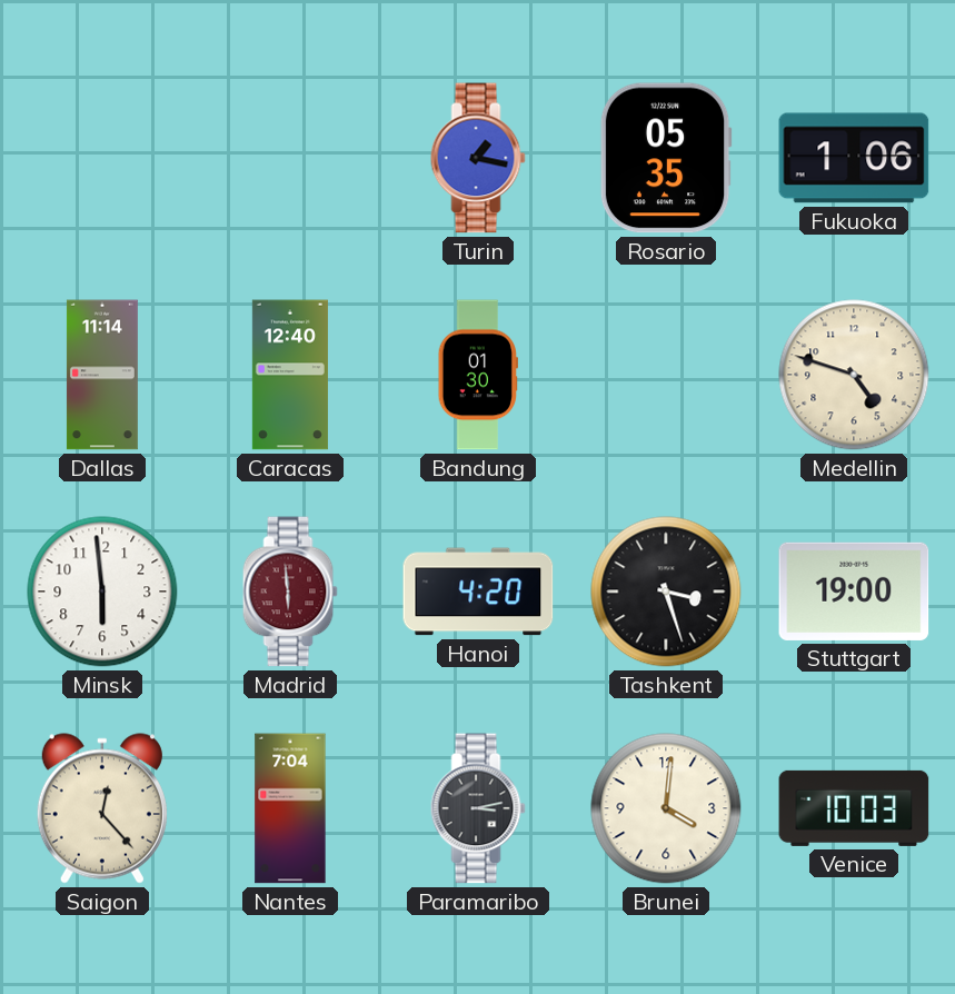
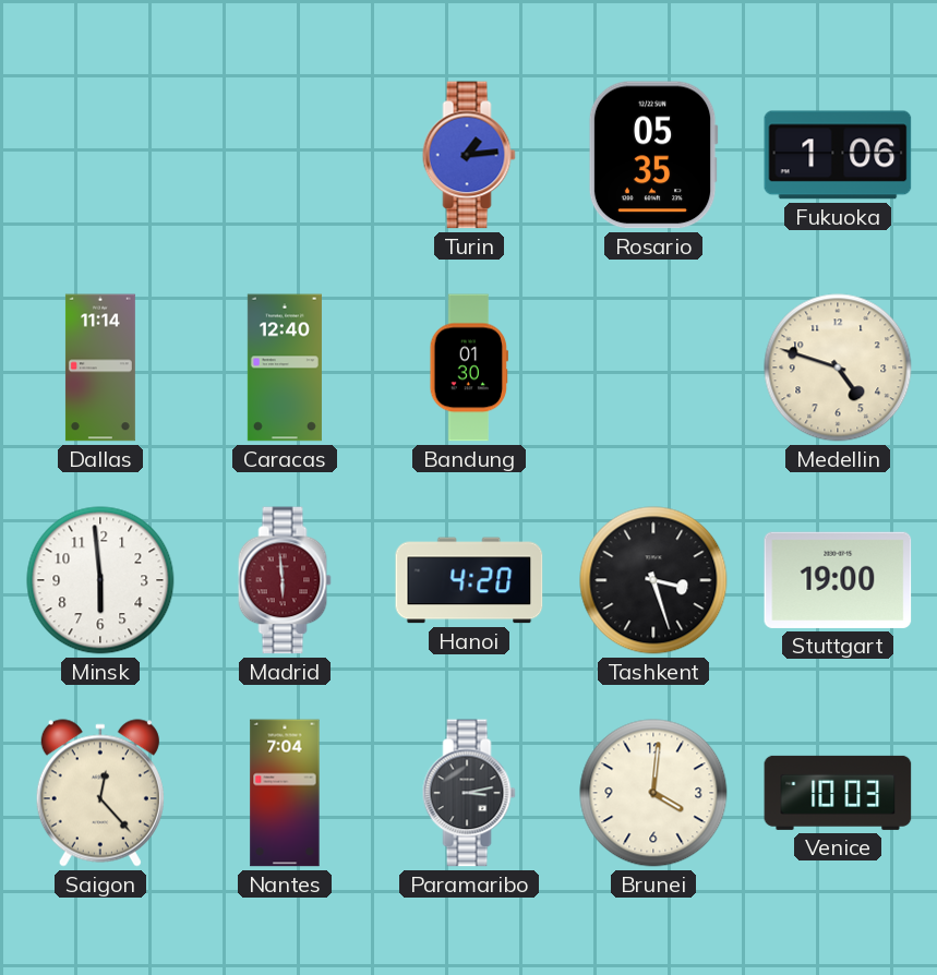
Turin: 1:17 -> 1:14 (469, 155)
